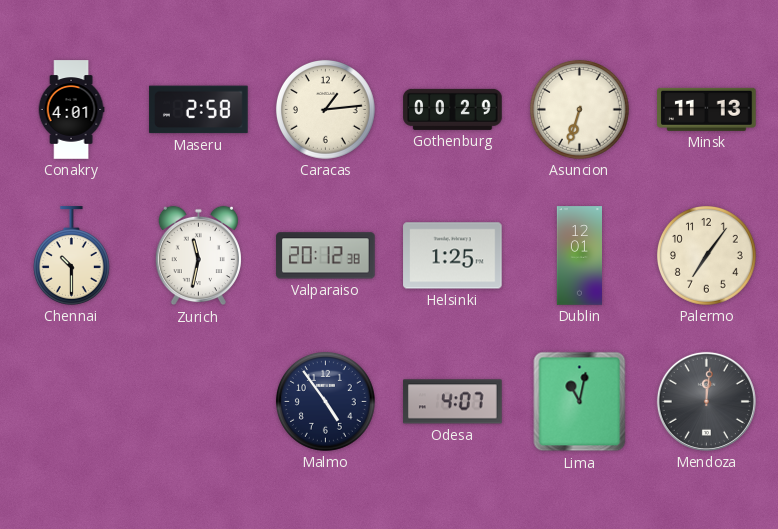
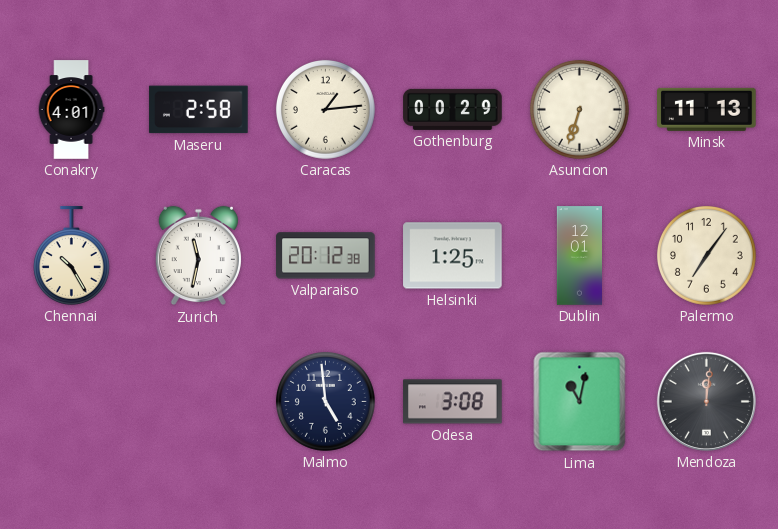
Chennai: 10:30 -> 10:25 (71, 256)
Malmo: 4:54 -> 4:59 (325, 401)
Odesa: 4:07 -> 3:08 (453, 402)
